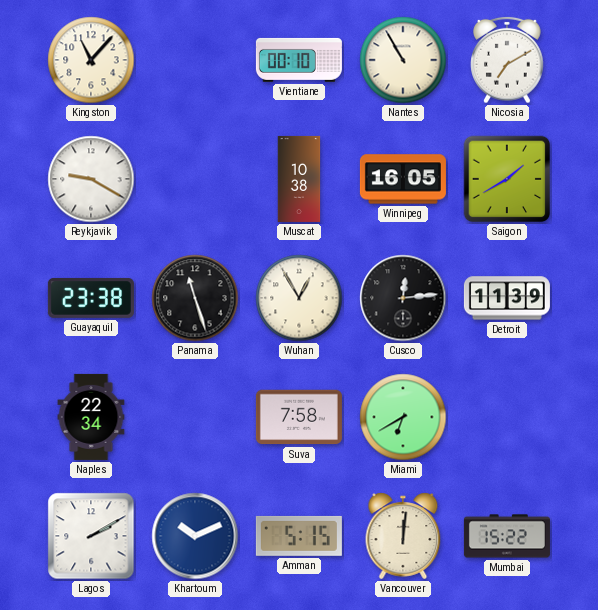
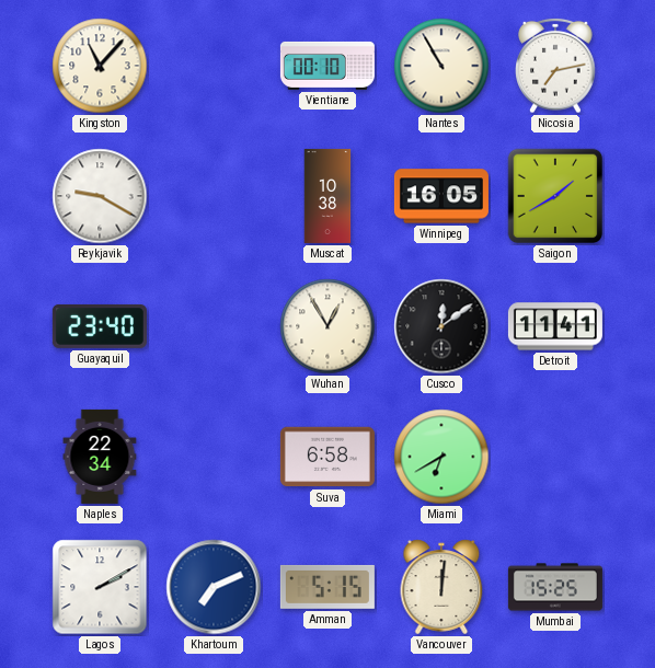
Nicosia: 7:10 -> 7:13 (555, 66)
Guayaquil: 23:38 -> 23:40 (100, 326)
Panama: 11:27 -> none (195, 298)
Cusco: 12:14 -> 12:09 (441, 326)
Detroit: 11:39 -> 11:41 (555, 326)
Suva: 7:58 -> 6:58 (327, 457)
Khartoum: 10:11 -> 7:11 (214, 587)
Mumbai: 15:22 -> 15:25 (555, 587)
